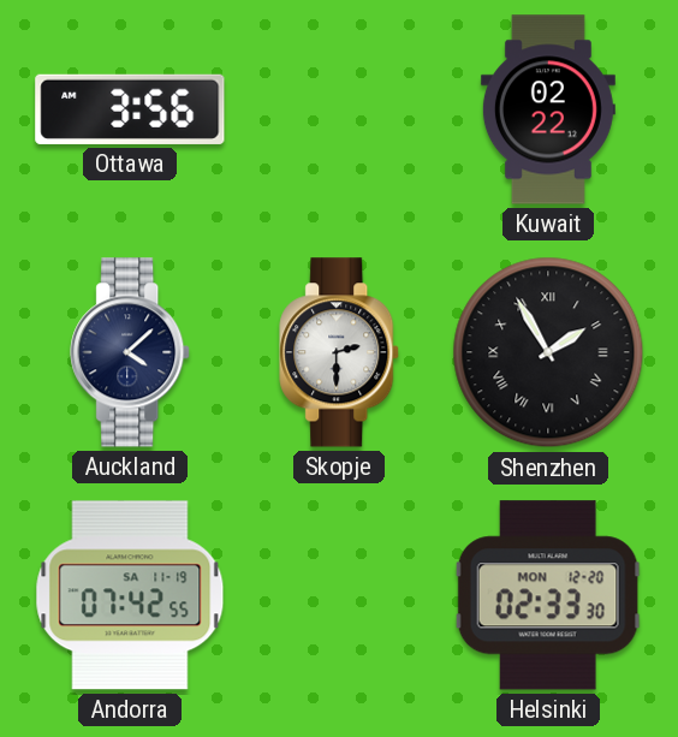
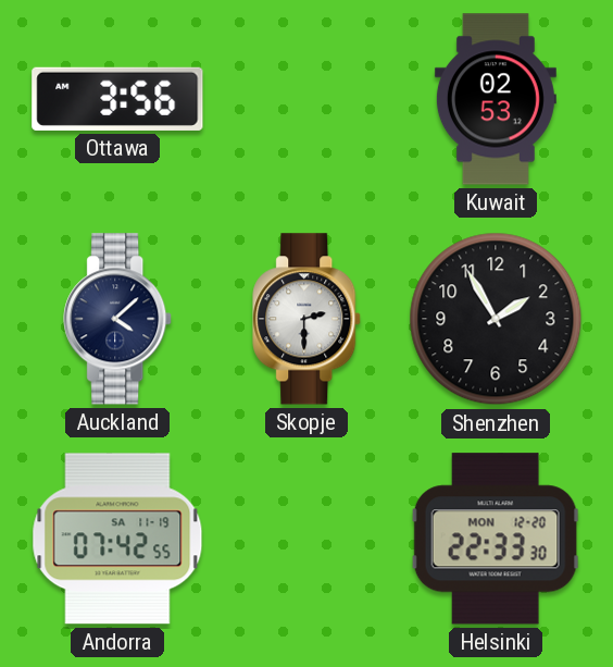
Kuwait: 02:22 -> 02:53 (496, 99)
Shenzhen numerals: Roman -> Arabic (496, 319)
Helsinki: 02:33 -> 22:33 (496, 539)
